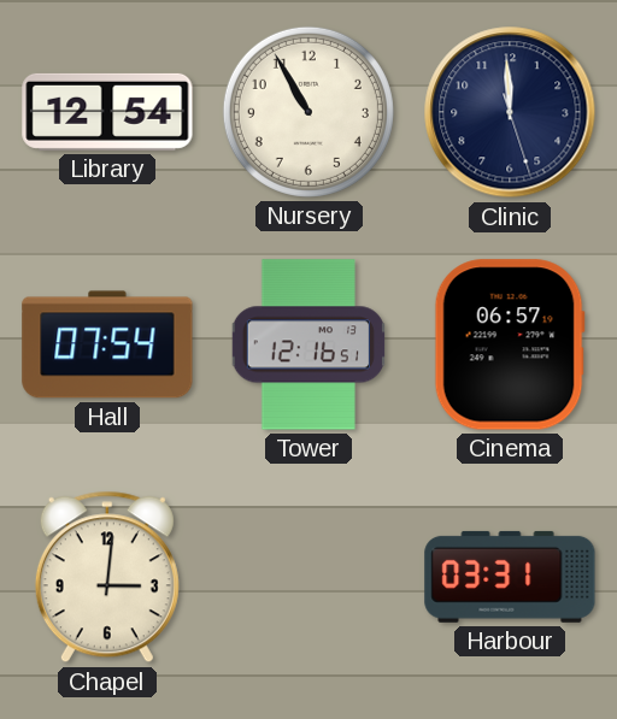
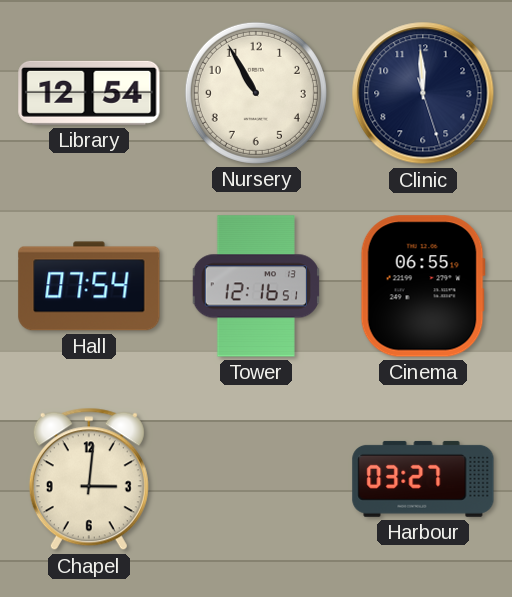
Cinema: 06:57 -> 06:55 (423, 286)
Harbour: 03:31 -> 03:27 (423, 479)
